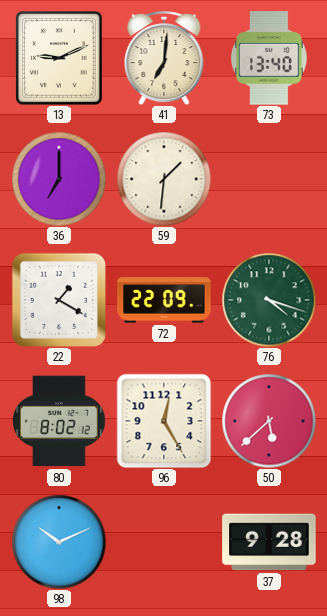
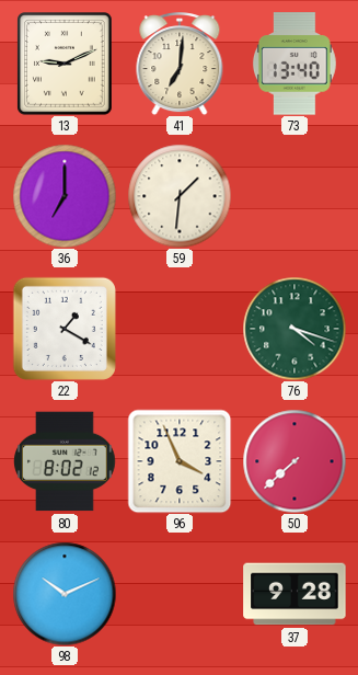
72: 22:09 -> none (164, 300)
96: 12:25 -> 3:56 (180, 461)
50: 5:38 -> 7:38 (295, 461)
